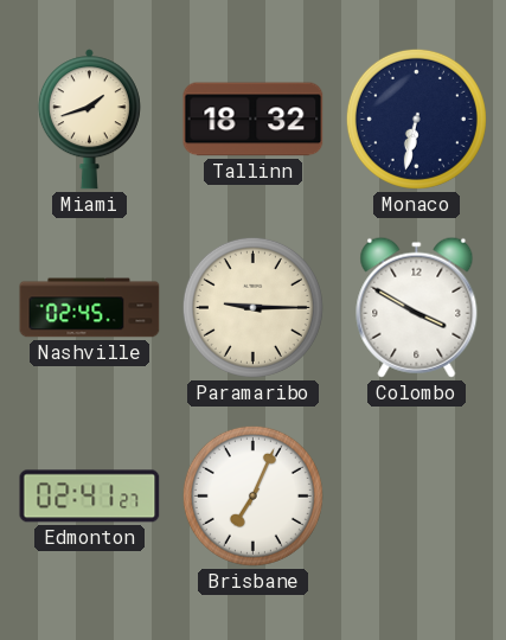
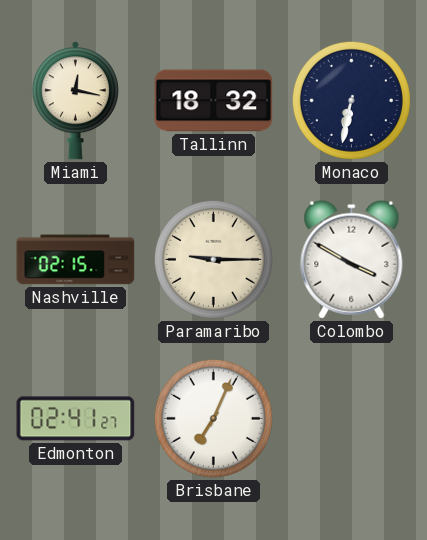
Miami: 1:42 -> 12:17 (75, 101)
Nashville: 02:45 -> 02:15 (76, 260)
